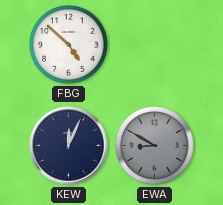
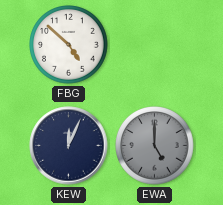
EWA: 8:50 -> 5:00 (155, 146)
